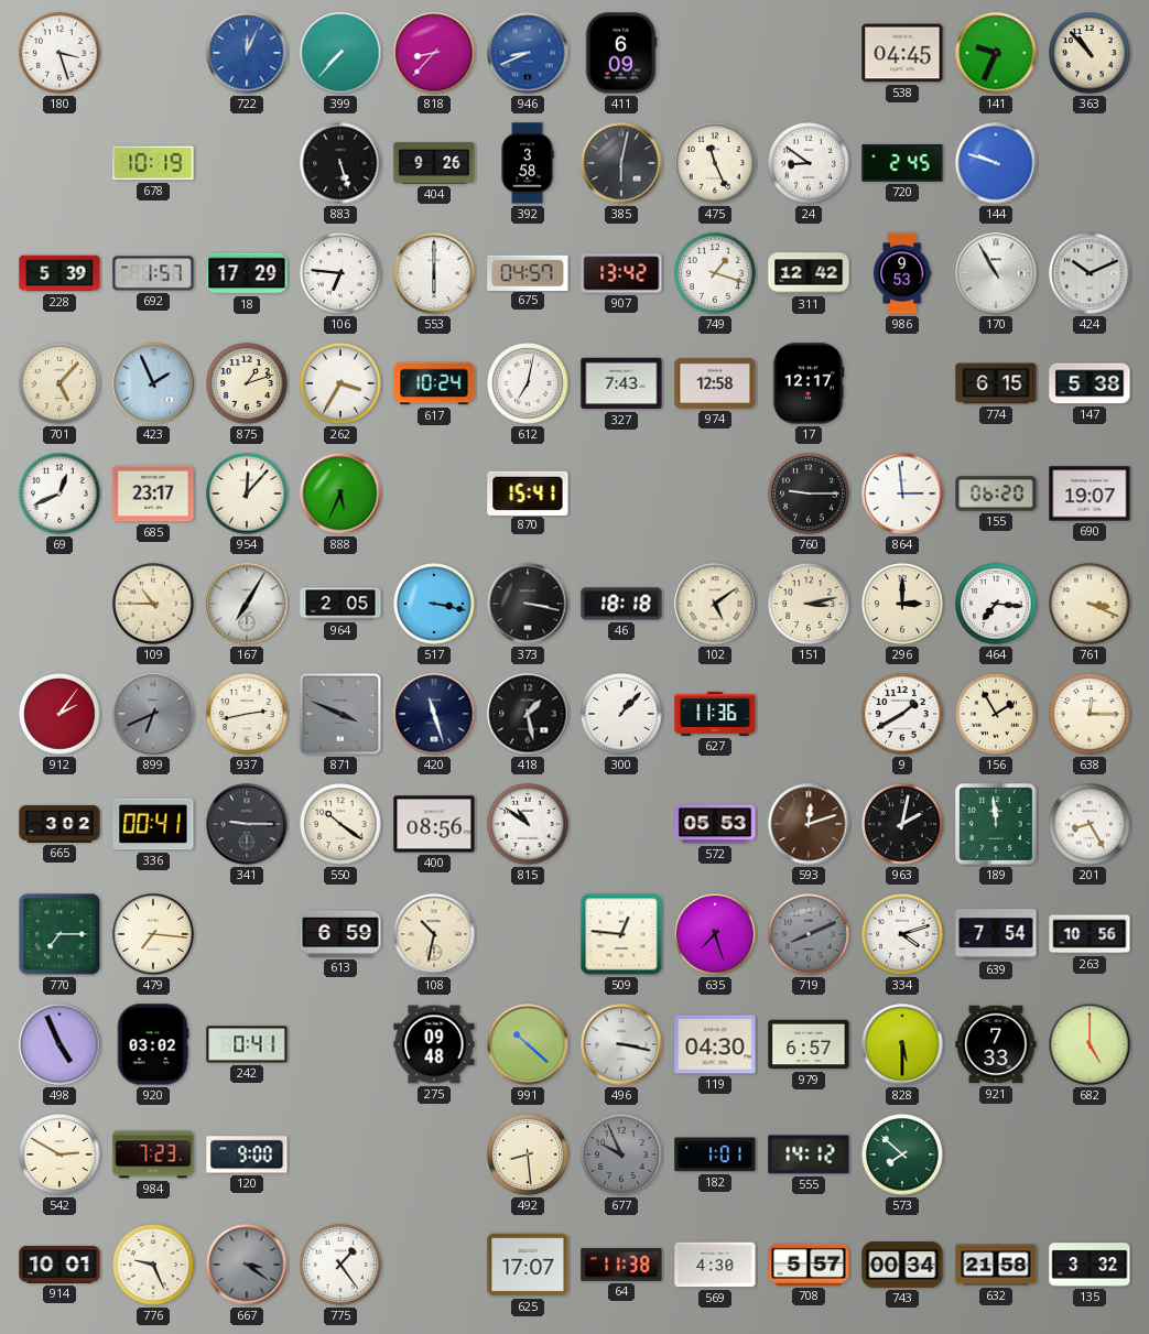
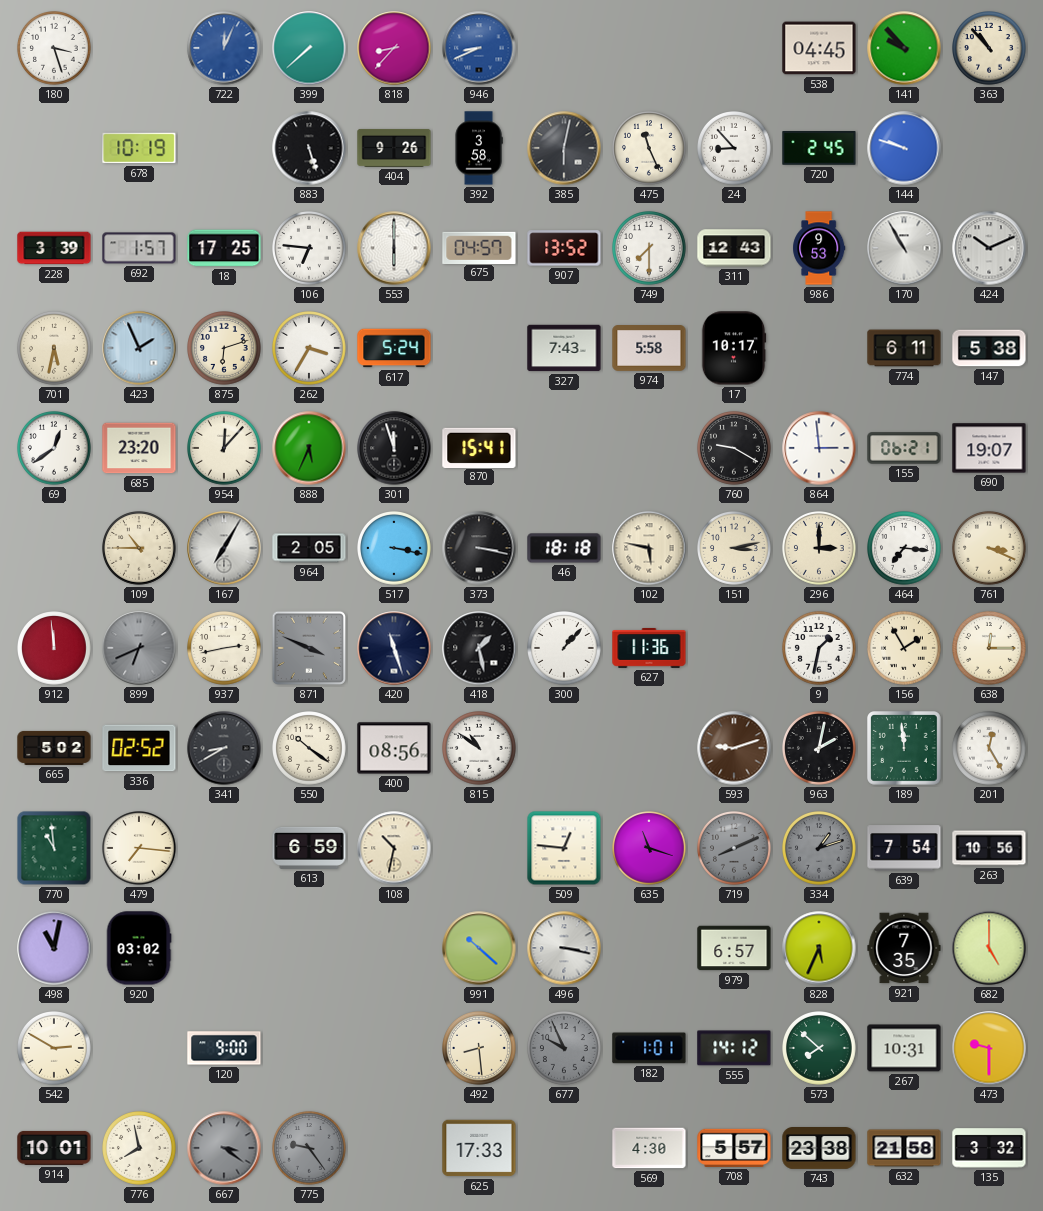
399: 7:37 -> 7:38 (309, 48)
411: 6:09 -> none (621, 53)
141: 9:34 -> 9:53 (904, 48)
24: 8:51 -> 8:53 (735, 149)
228: 5:39 -> 3:39 (54, 248)
18: 17:29 -> 17:25 (224, 248)
907: 13:42 -> 13:52 (564, 248)
749: 1:18 -> 7:30 (650, 249)
311: 12:42 -> 12:43 (734, 248)
701: 5:07 -> 5:32 (55, 349)
875: 1:12 -> 6:12 (225, 349)
617: 10:24 -> 5:24 (394, 348)
612: 7:02 -> none (529, 384)
974: 12:58 -> 5:58 (649, 348)
17: 12:17 -> 10:17 (734, 348)
774: 6:15 -> 6:11 (904, 348)
69: 12:41 -> 12:39 (55, 449)
685: 23:17 -> 23:20 (139, 448)
301: none -> 11:57 (394, 448)
760: 9:15 -> 9:20 (735, 449)
155: 06:20 -> 06:21 (904, 448)
102: 5:09 -> 5:47 (649, 548)
912: 2:06 -> 11:59 (55, 649)
9: 1:40 -> 1:32 (820, 649)
665: 3:02 -> 5:02 (54, 748)
336: 00:41 -> 02:52 (139, 748)
341: 9:15 -> 8:40 (224, 748)
572: 05:53 -> none (715, 824)
593: 12:12 -> 9:12 (734, 748)
201: 8:25 -> 12:25 (990, 749)
770: 7:15 -> 10:59 (54, 848)
635: 7:27 -> 11:18 (650, 849)
334: 4:12 -> 1:12 (820, 849)
334 dial: white -> grey (820, 849)
498: 4:56 -> 11:02 (54, 948)
242: 0:41 -> none (247, 1044)
275: 09:48 -> none (434, 1044)
119: 04:30 -> none (715, 1044)
828: 5:30 -> 5:34 (819, 948)
921: 7:33 -> 7:35 (904, 948)
984: 7:23 -> none (153, 1154)
267: none -> 10:31 (904, 1048)
473: none -> 9:30 (989, 1048)
776: 9:26 -> 7:58 (140, 1149)
775: 1:24 -> 9:24 (310, 1149)
775 dial: white -> grey (310, 1149)
625: 17:07 -> 17:33 (479, 1148)
64: 11:38 -> none (621, 1265)
743: 00:34 -> 23:38 (819, 1149)
